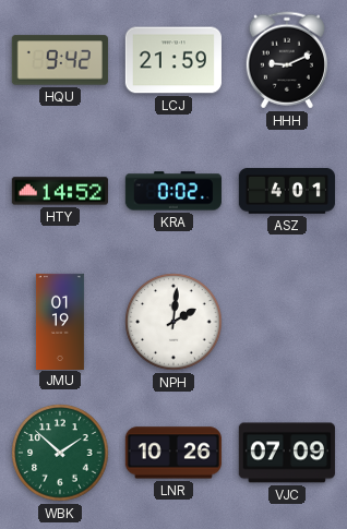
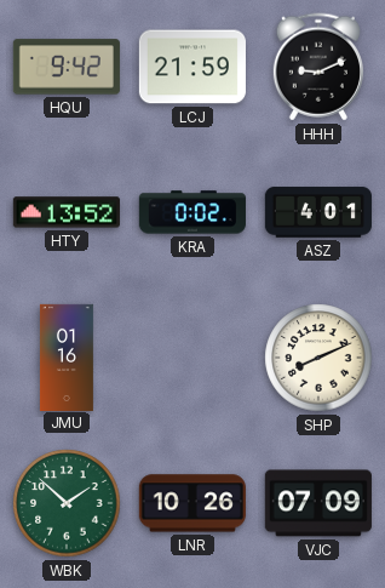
HTY: 14:52 -> 13:52 (67, 212)
JMU: 01:19 -> 01:16 (67, 356)
NPH: 2:01 -> none (174, 322)
SHP: none -> 8:11 (318, 358)
